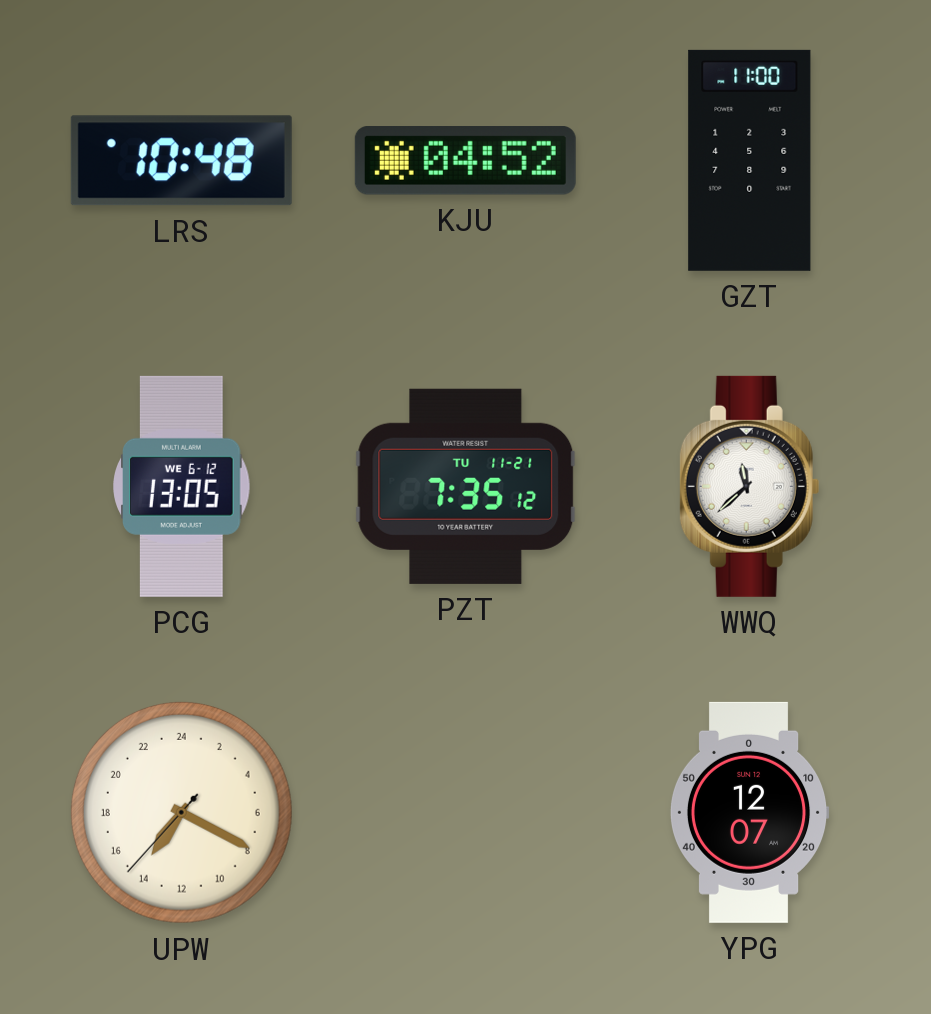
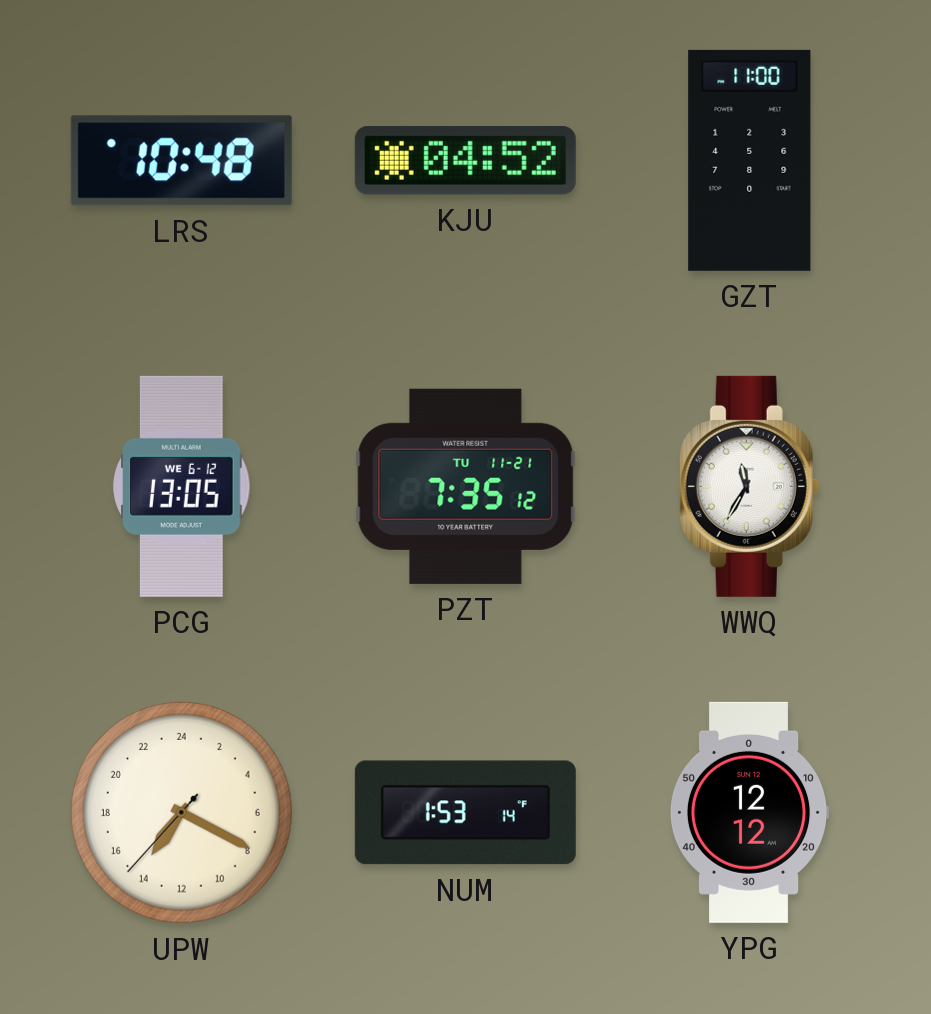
WWQ: 11:38 -> 11:35 (750, 486)
NUM: none -> 1:53 (465, 813)
YPG: 12:07 -> 12:12 (749, 812)
